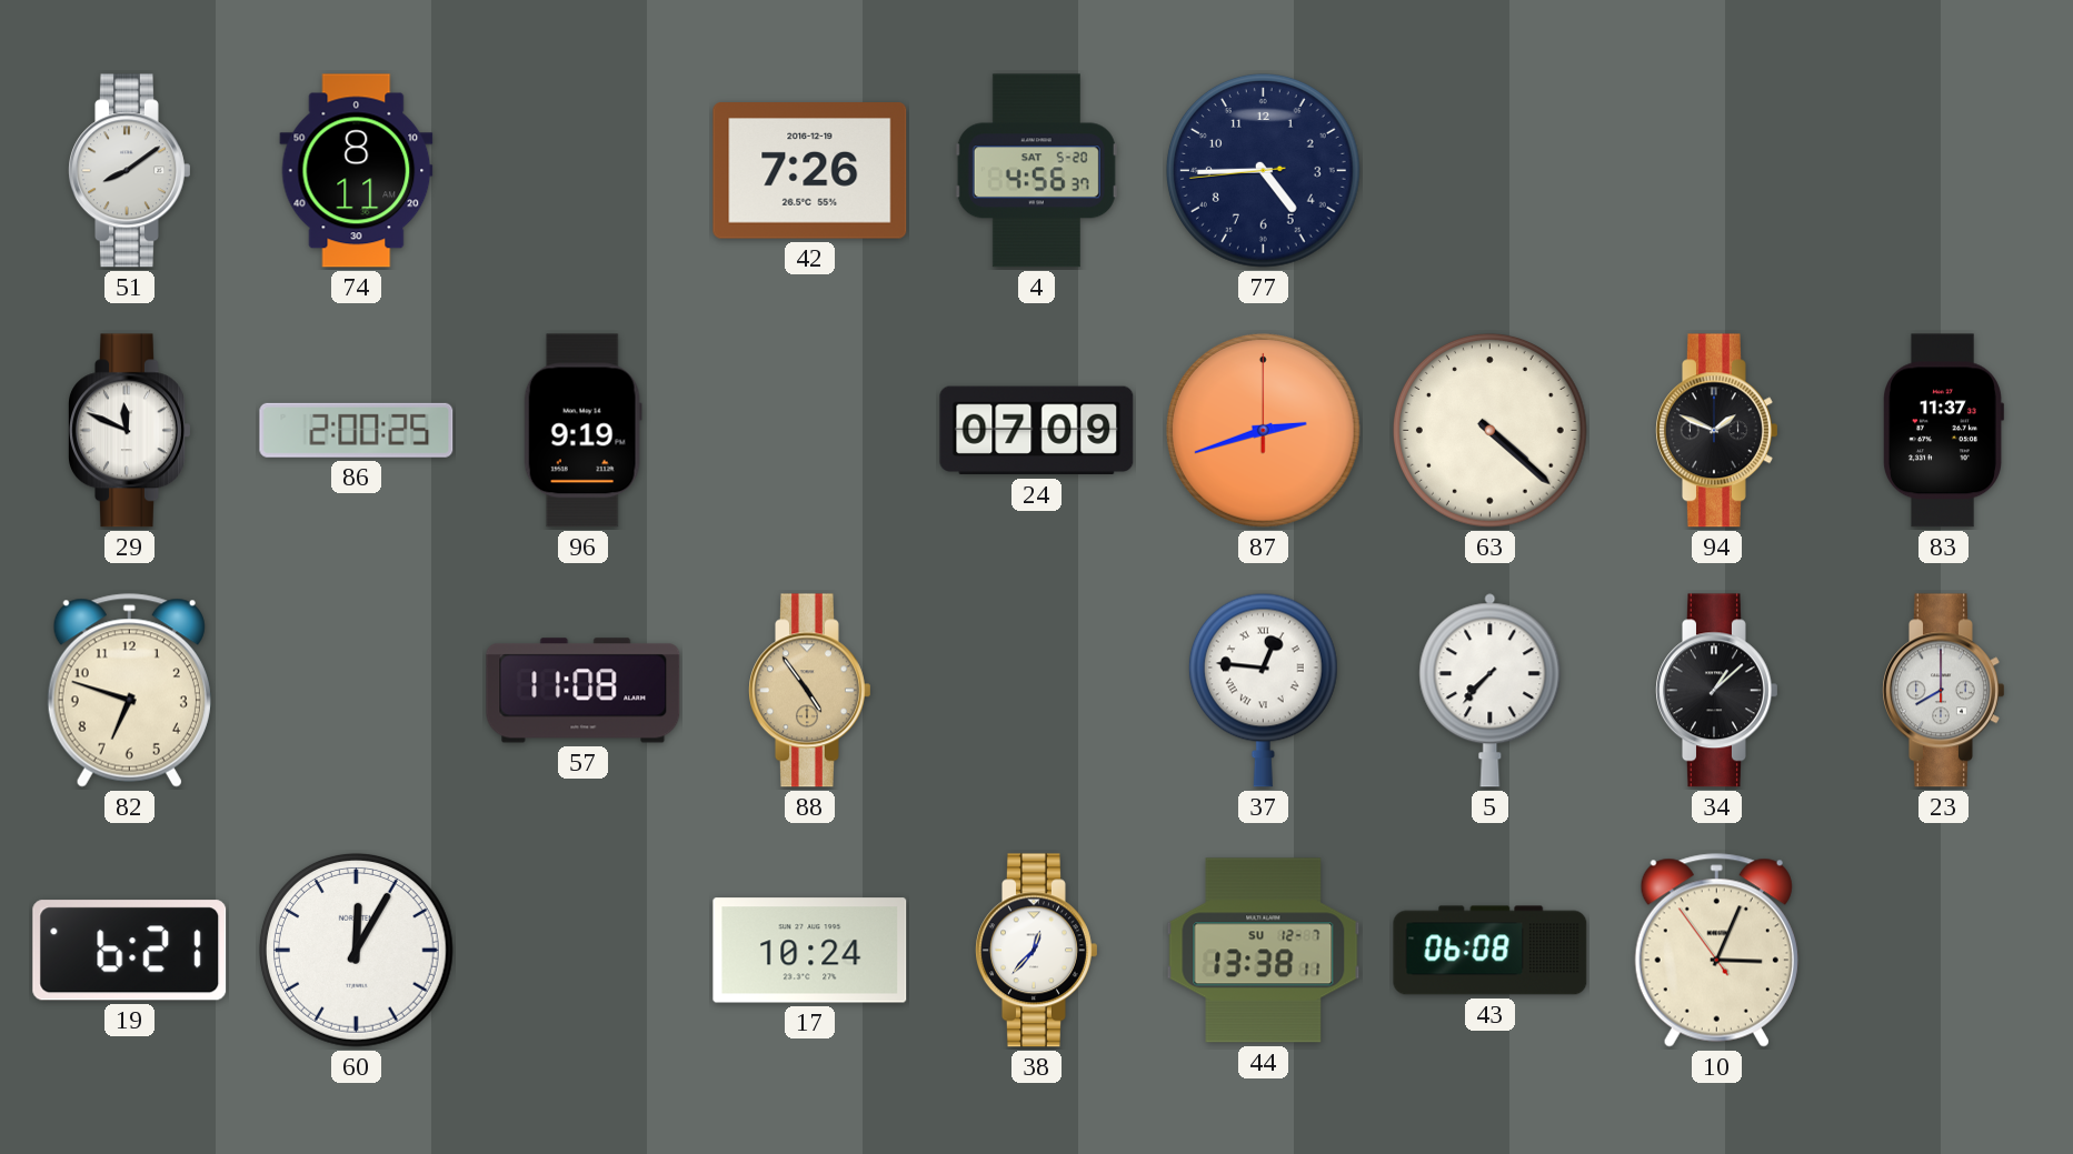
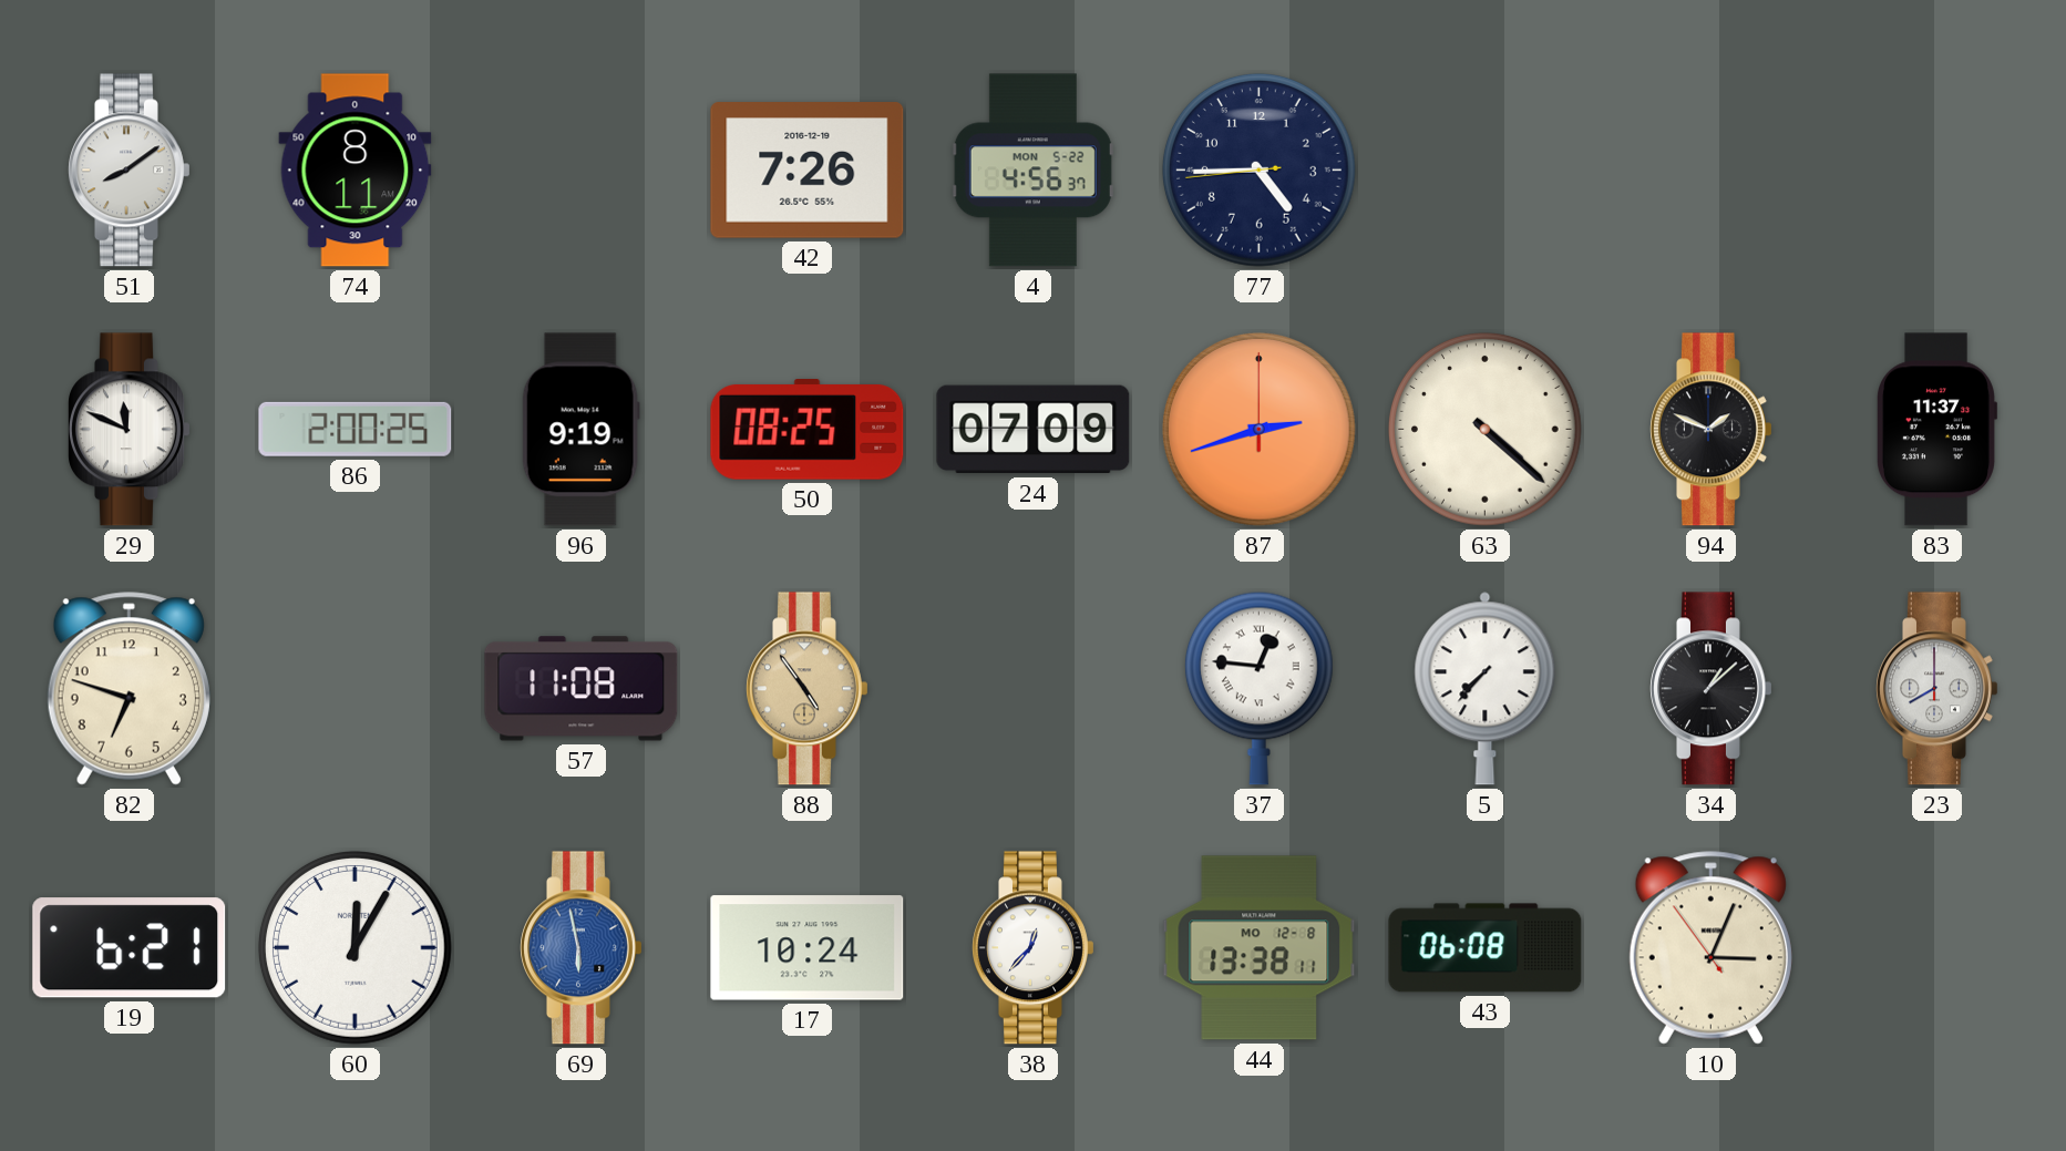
4 date: SAT 5-20 -> MON 5-22 (1032, 171)
50: none -> 08:25 (808, 430)
69: none -> 5:58 (582, 948)
44 date: SU 12-7 -> MO 12-8 (1260, 948)
